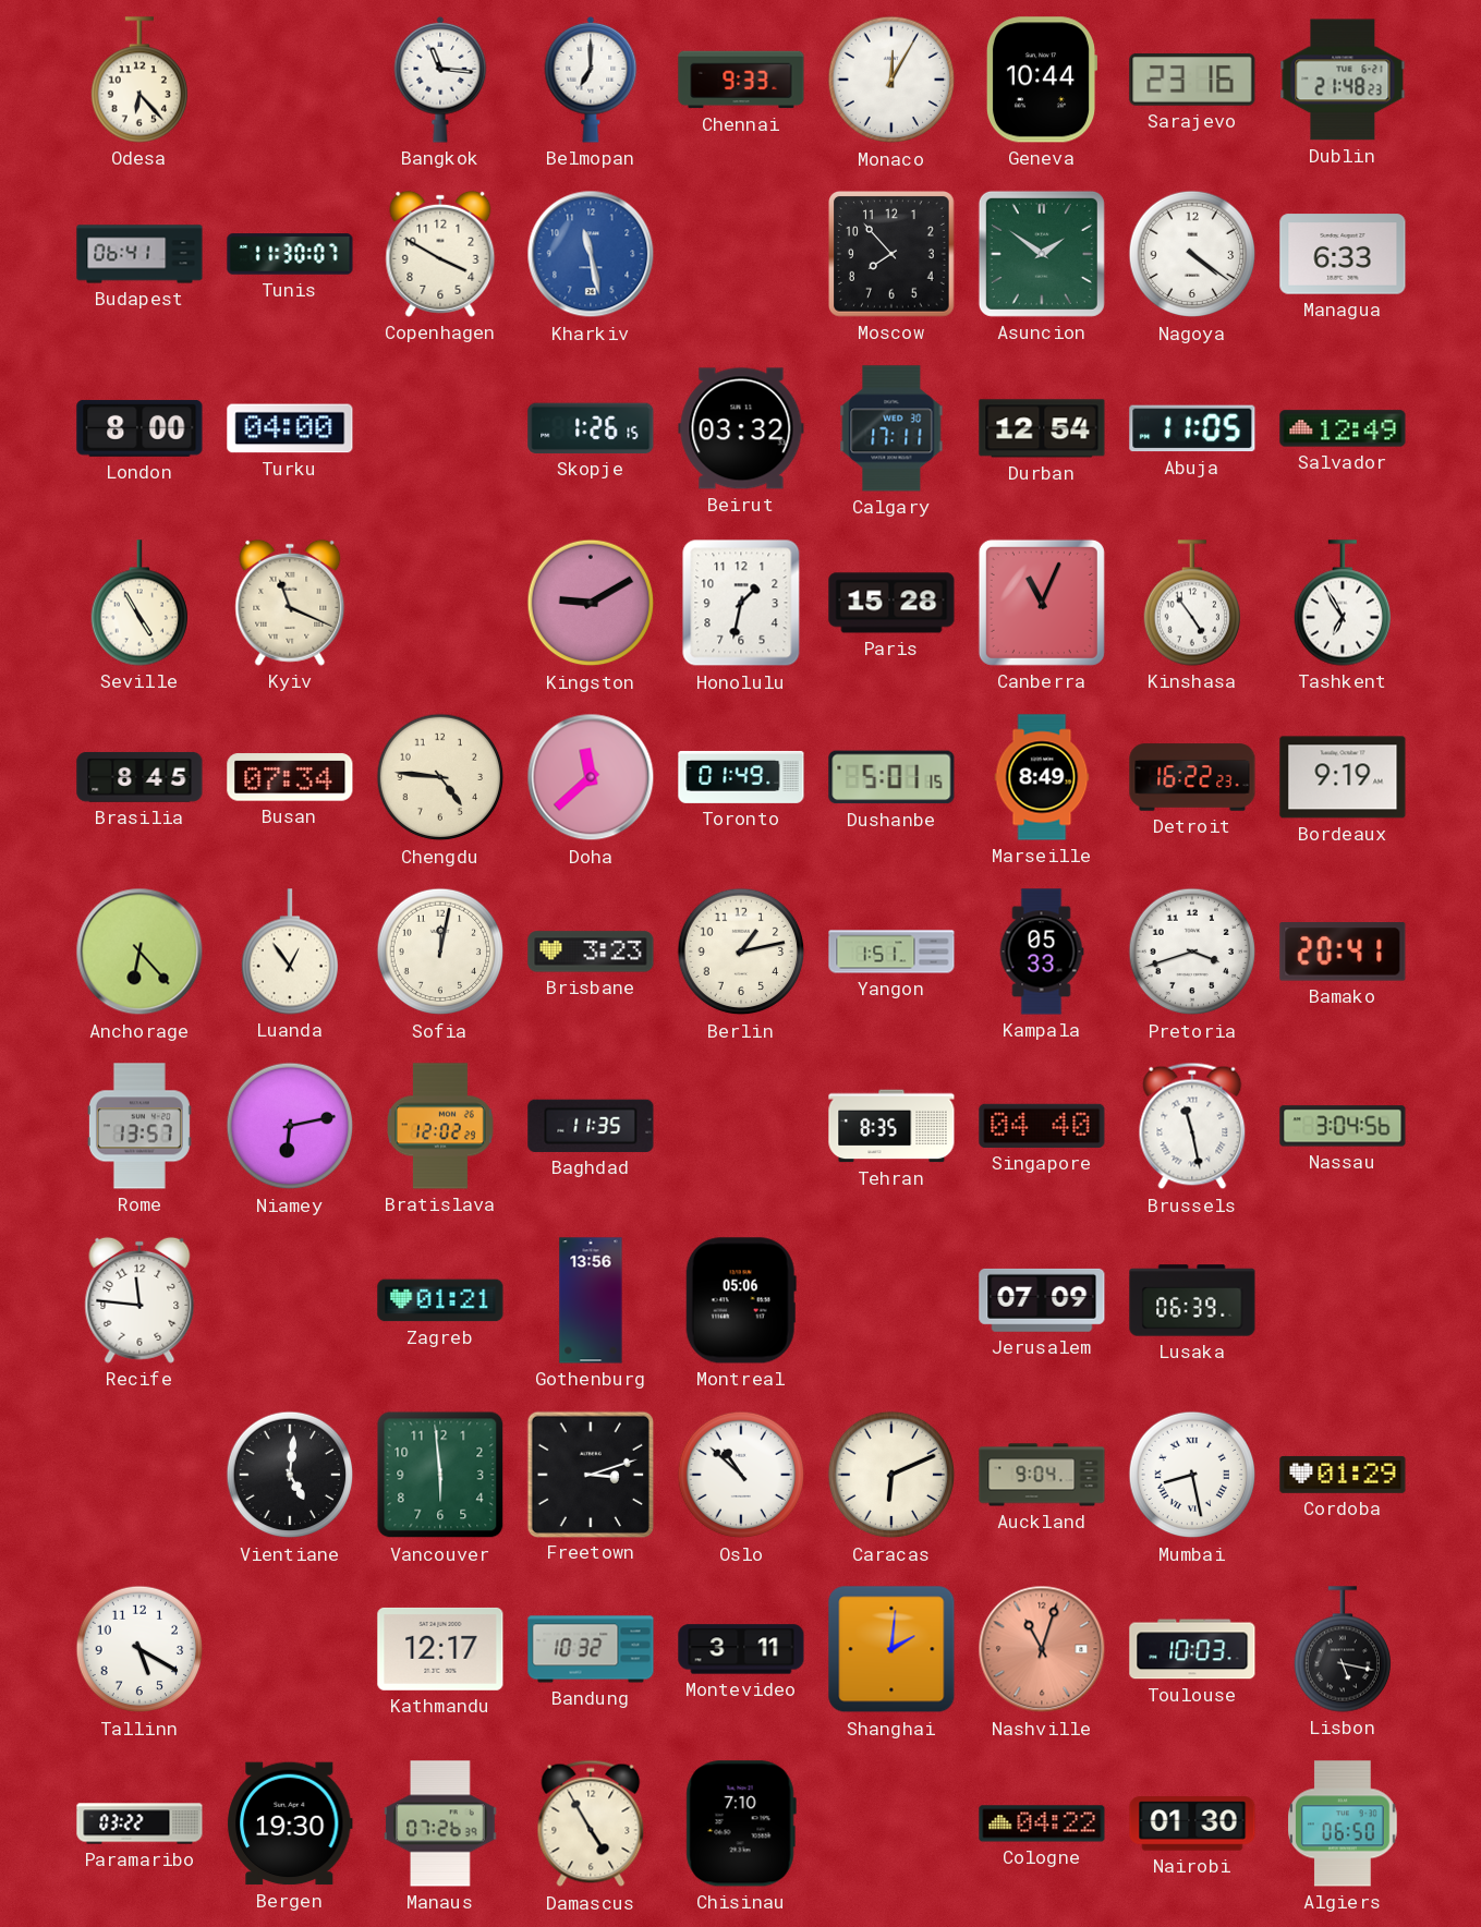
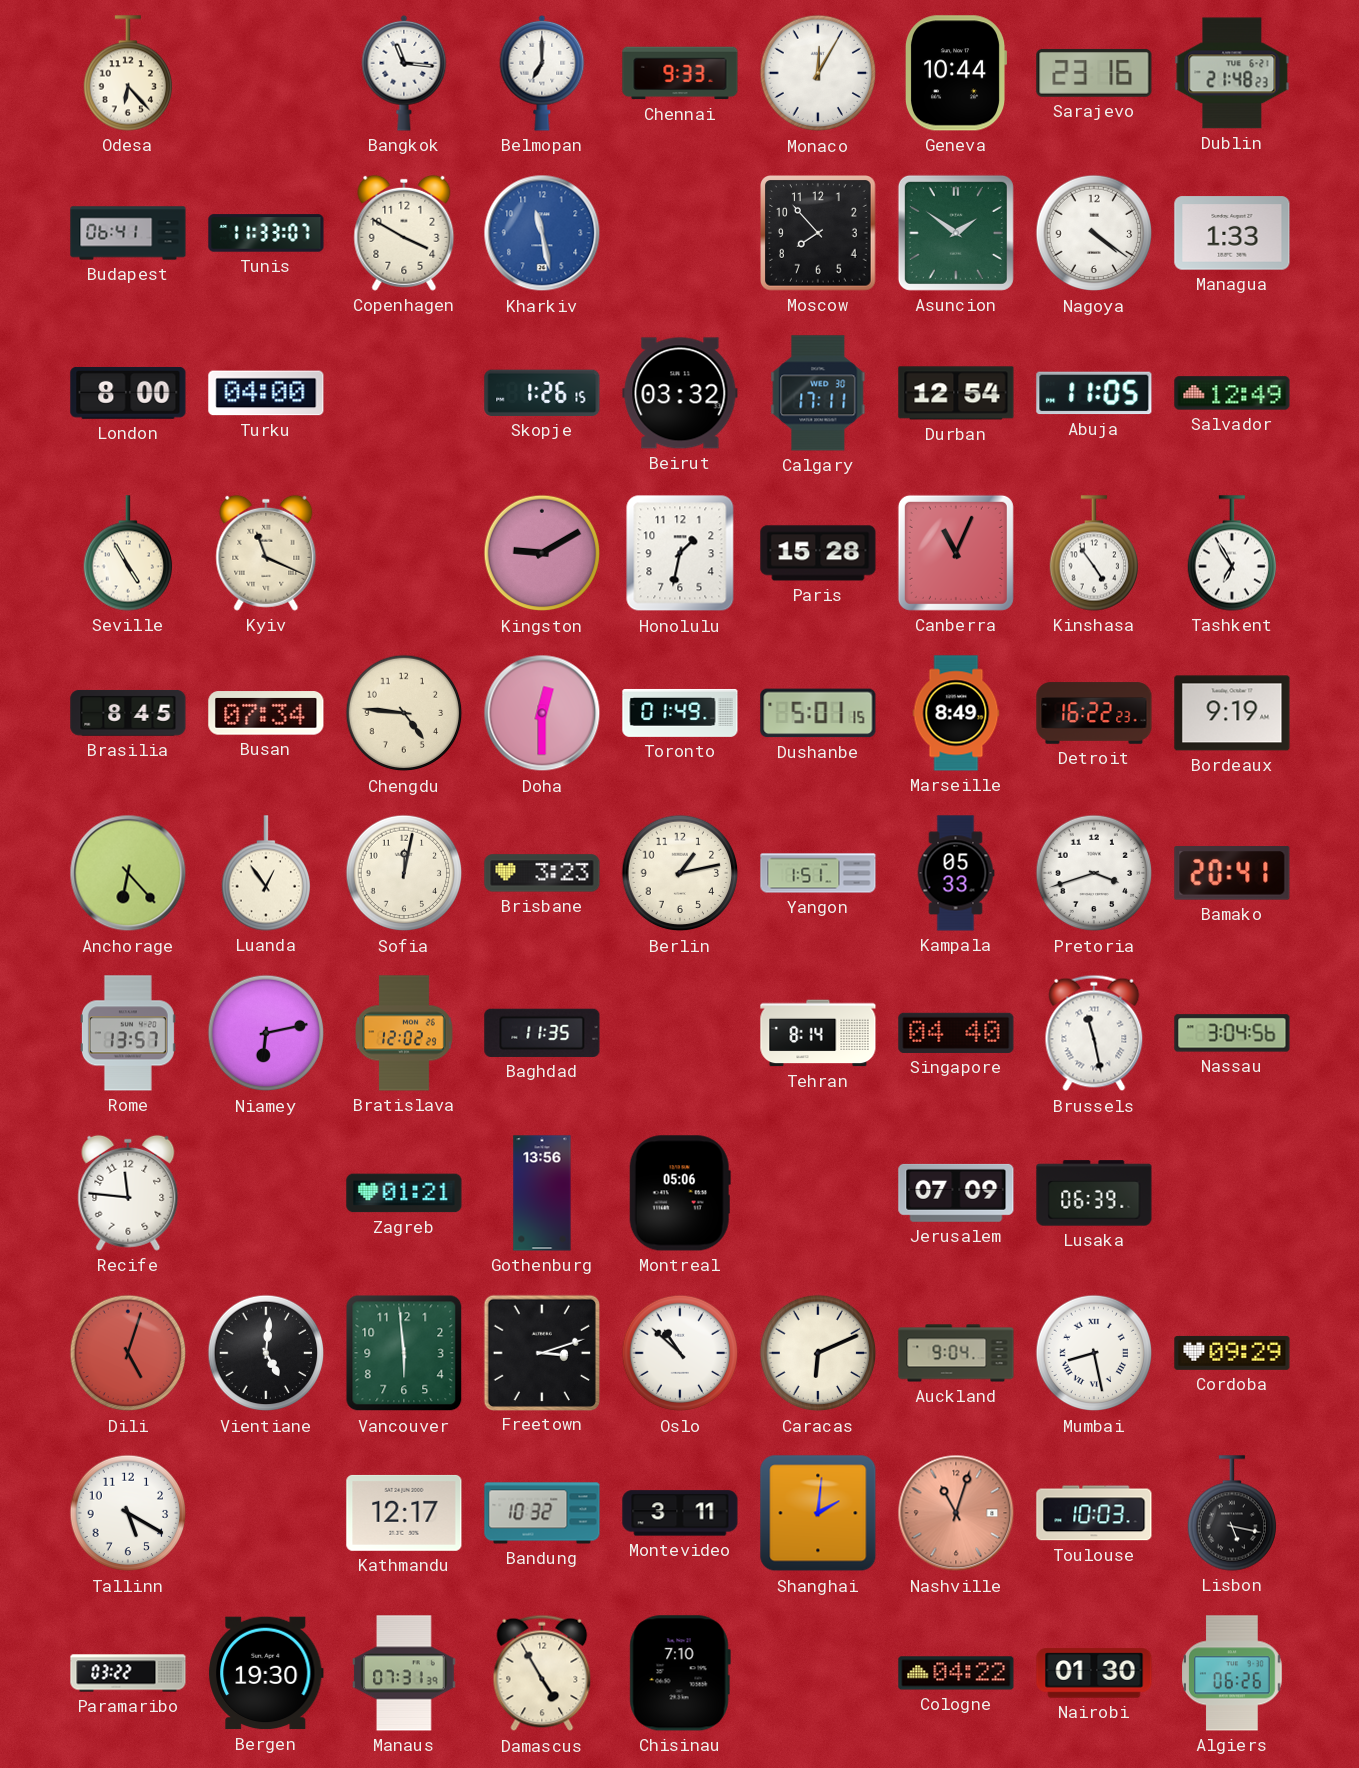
Tunis: 11:30 -> 11:33 (266, 233)
Managua: 6:33 -> 1:33 (1232, 233)
Doha: 11:38 -> 12:30 (542, 713)
Tehran: 8:35 -> 8:14 (818, 1033)
Dili: none -> 5:03 (128, 1353)
Cordoba: 01:29 -> 09:29 (1232, 1353)
Manaus: 07:26 -> 07:31 (404, 1673)
Algiers: 06:50 -> 06:26 (1232, 1673)
